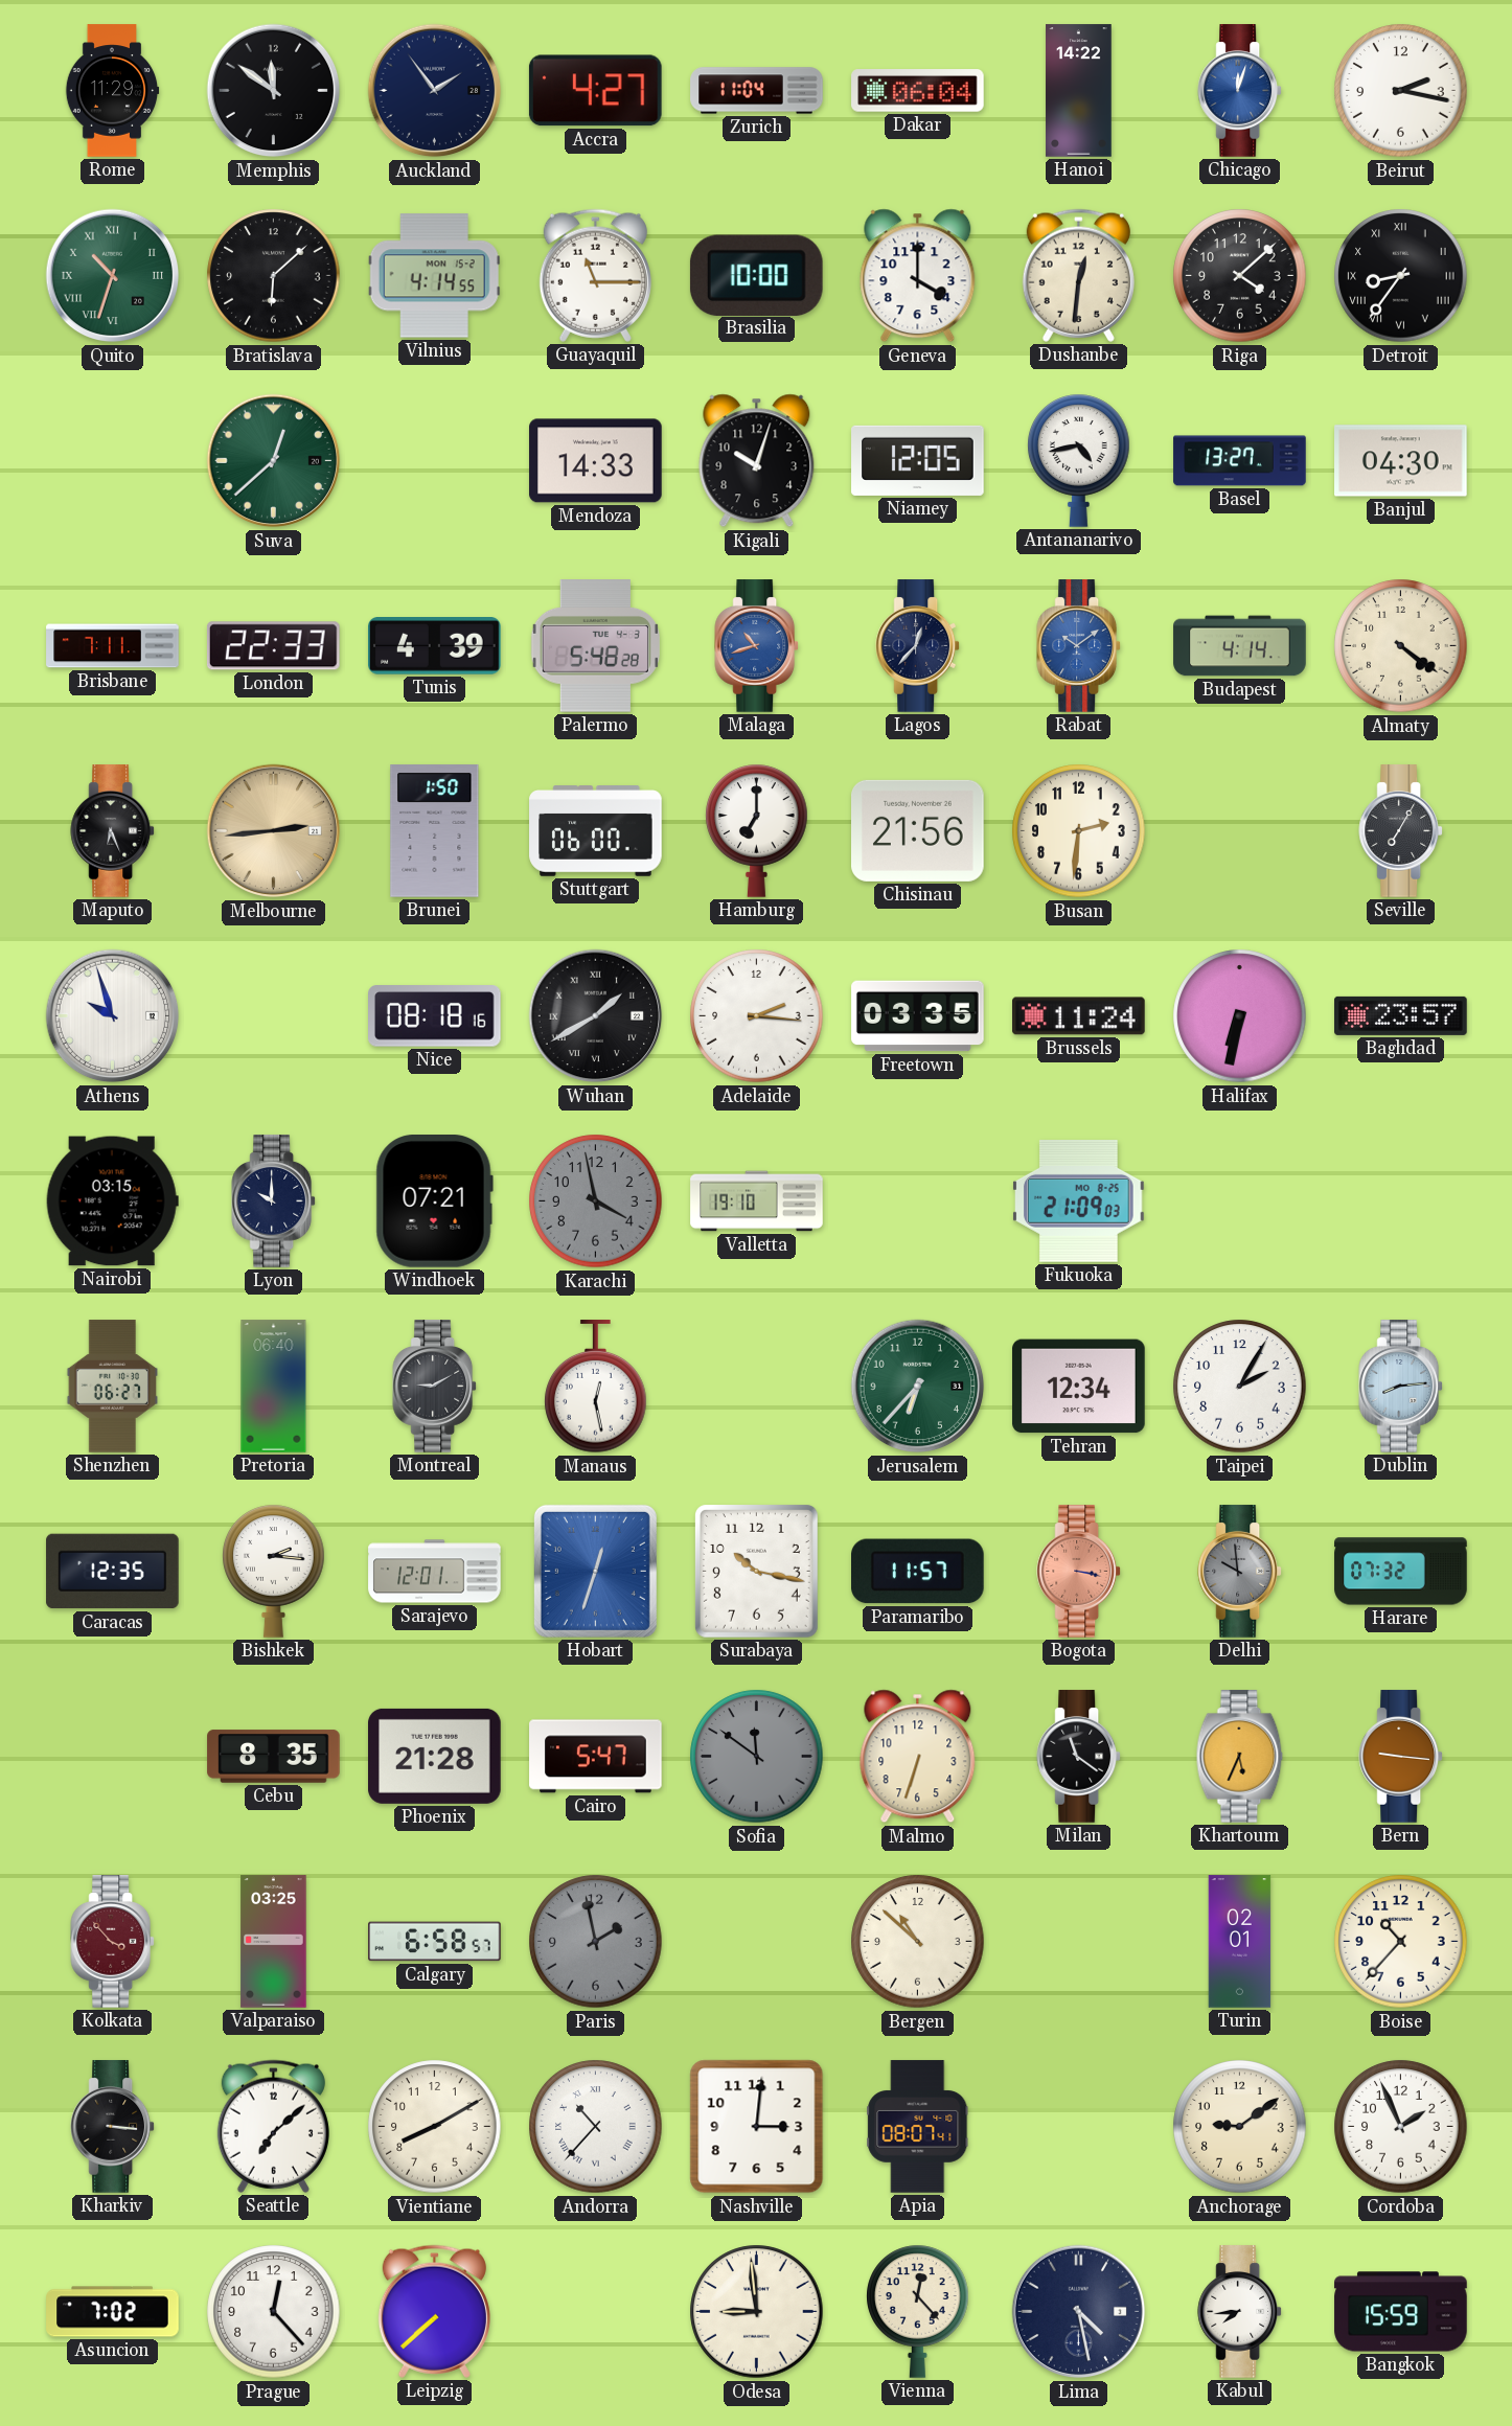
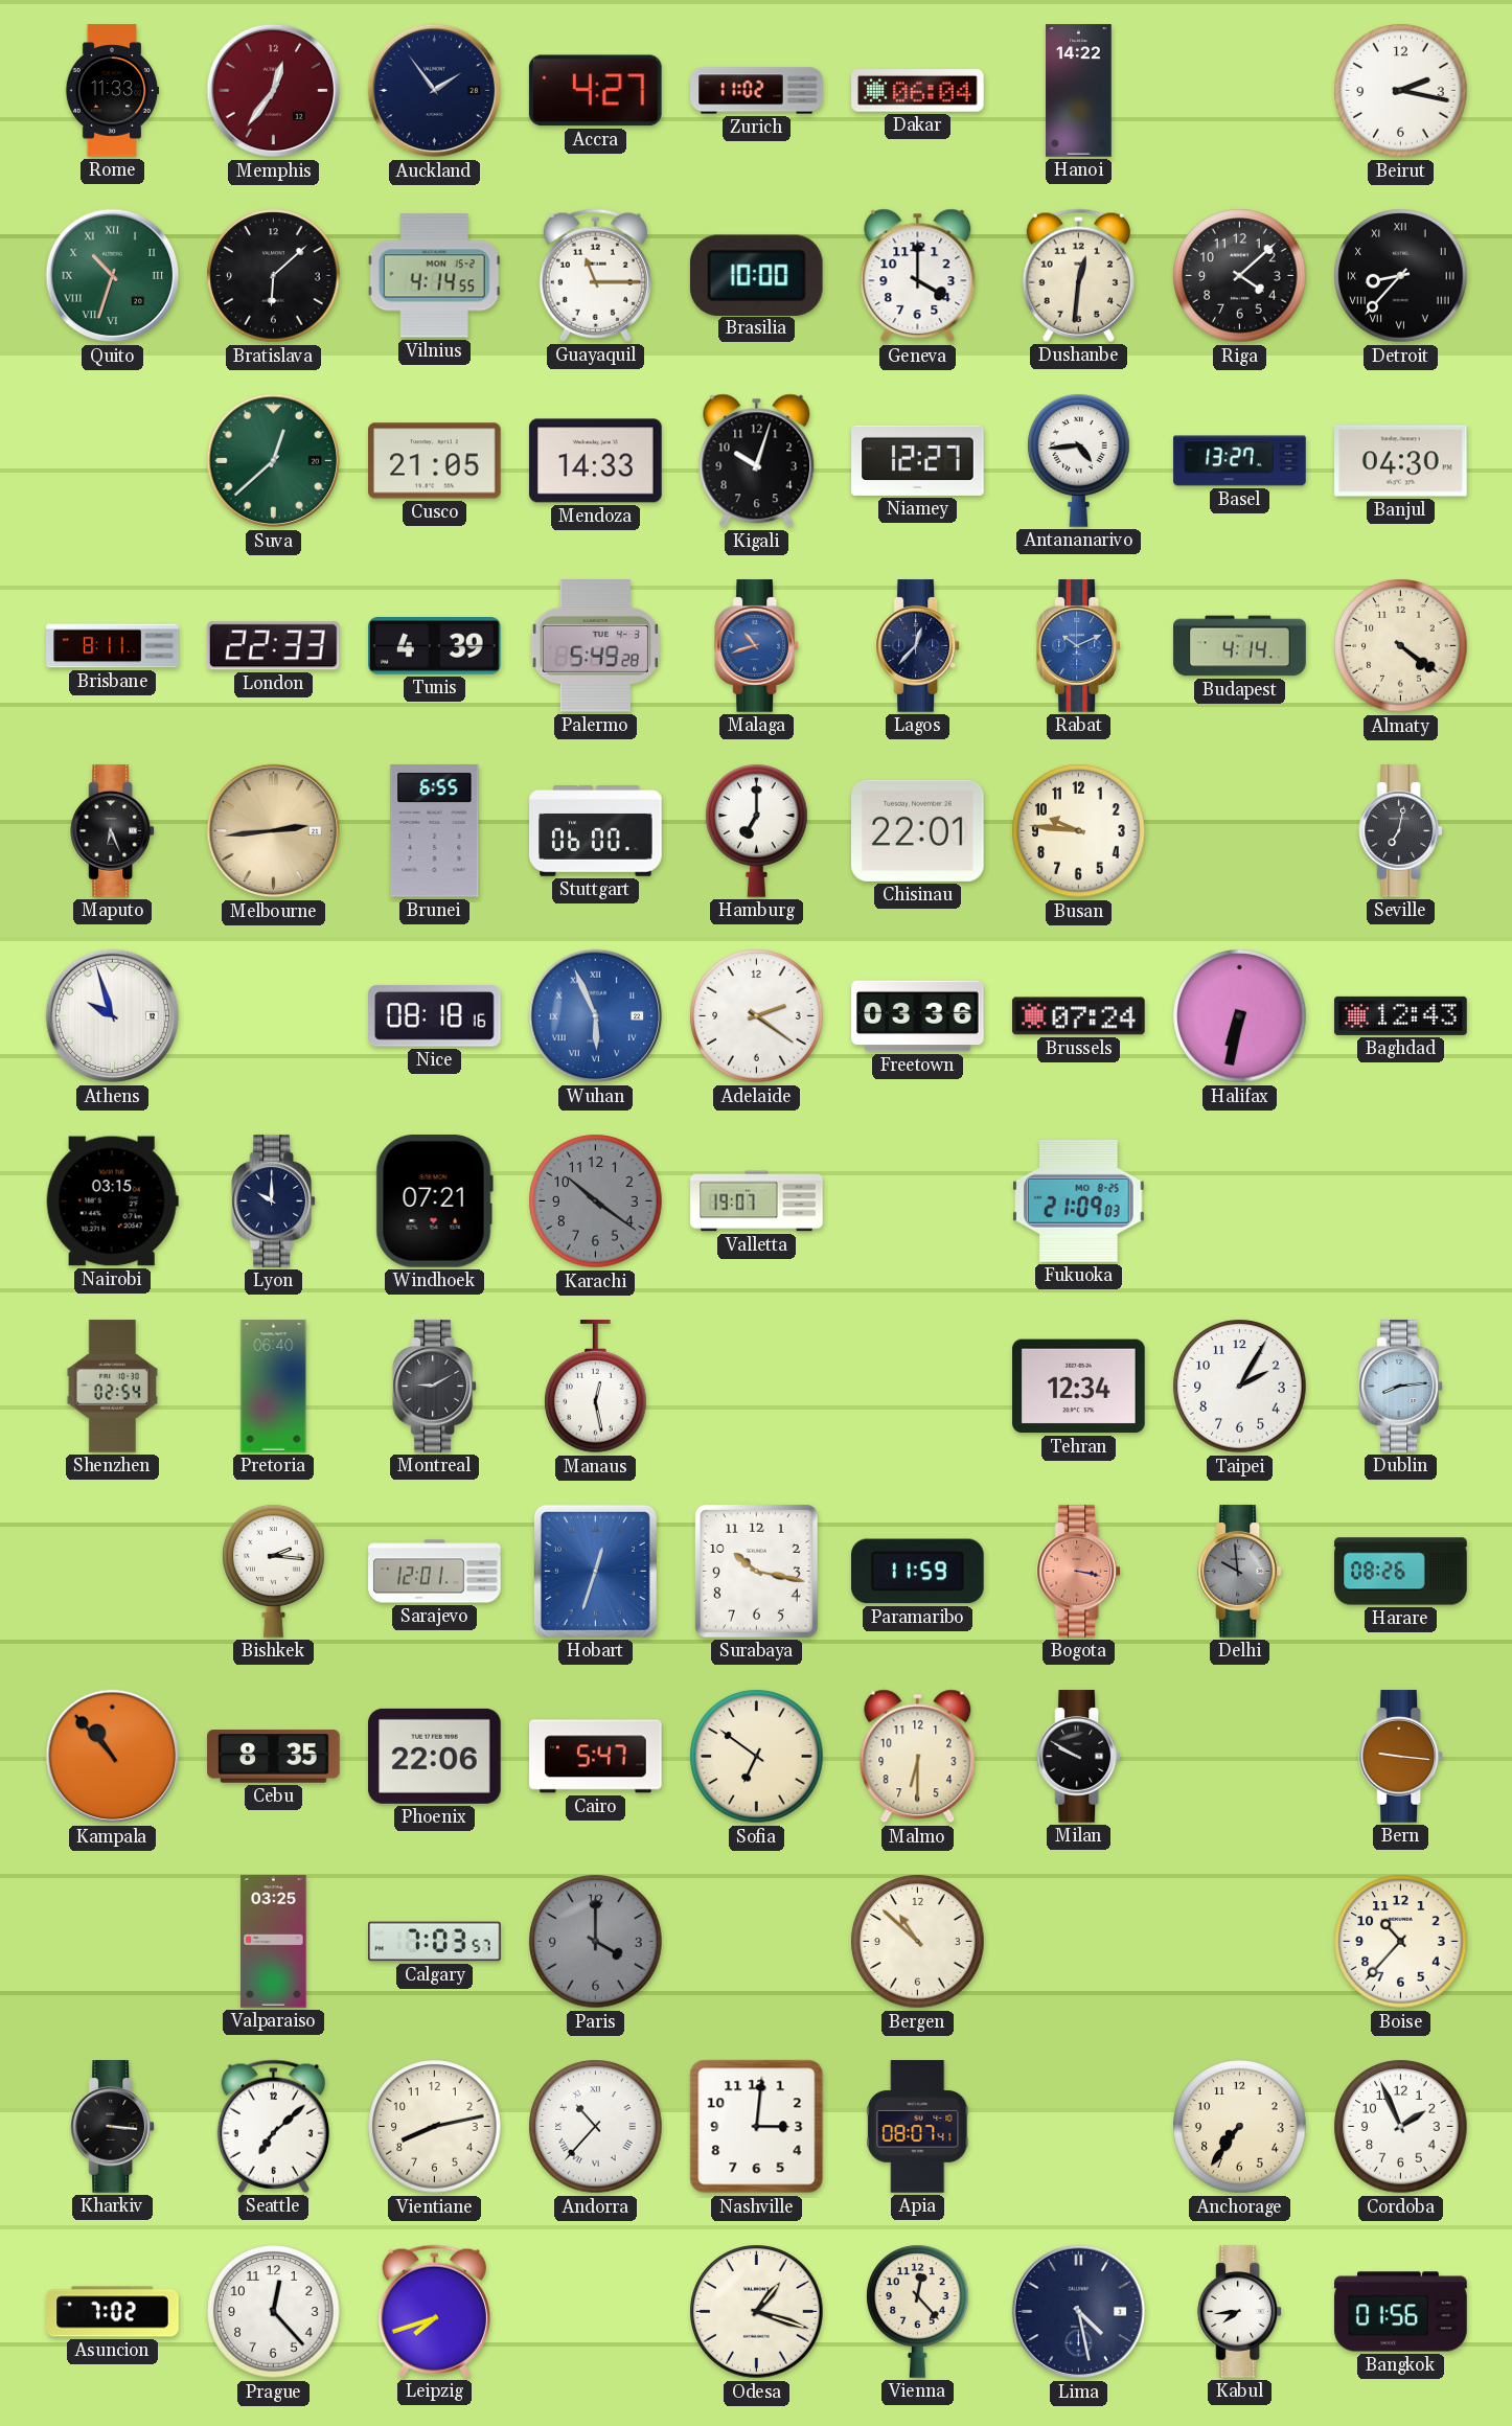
Rome: 11:29 -> 11:33 (112, 91)
Memphis: 11:51 -> 12:36 (274, 91)
Memphis dial: black -> burgundy (274, 91)
Zurich: 11:04 -> 11:02 (757, 91)
Chicago: 12:03 -> none (1240, 91)
Detroit: 8:36 -> 8:37 (1401, 276)
Cusco: none -> 21:05 (435, 461)
Niamey: 12:05 -> 12:27 (918, 460)
Antananarivo: 4:43 -> 4:44 (1079, 460)
Brisbane: 7:11 -> 8:11 (113, 646)
Palermo: 5:48 -> 5:49 (595, 646)
Rabat: 10:09 -> 10:11 (1079, 646)
Brunei: 1:50 -> 6:55 (435, 831)
Chisinau: 21:56 -> 22:01 (918, 830)
Busan: 2:31 -> 9:46 (1079, 831)
Seville: 7:05 -> 7:02 (1401, 831)
Wuhan: 1:40 -> 5:56 (596, 1016)
Wuhan dial: black -> blue (596, 1016)
Adelaide: 2:16 -> 2:21 (757, 1016)
Freetown: 03:35 -> 03:36 (918, 1016)
Brussels: 11:24 -> 07:24 (1079, 1016)
Baghdad: 23:57 -> 12:43 (1401, 1015)
Karachi: 3:58 -> 10:21 (596, 1201)
Valletta: 19:10 -> 19:07 (757, 1201)
Shenzhen: 06:27 -> 02:54 (112, 1387)
Jerusalem: 6:37 -> none (918, 1387)
Caracas: 12:35 -> none (113, 1572)
Paramaribo: 11:57 -> 11:59 (918, 1572)
Harare: 07:32 -> 08:26 (1401, 1572)
Kampala: none -> 10:53 (113, 1757)
Phoenix: 21:28 -> 22:06 (435, 1756)
Sofia: 11:51 -> 6:51 (757, 1757)
Sofia dial: grey -> cream (757, 1757)
Malmo: 6:33 -> 6:30 (918, 1757)
Milan: 11:21 -> 9:50 (1079, 1757)
Khartoum: 5:34 -> none (1240, 1757)
Kolkata: 3:53 -> none (113, 1942)
Calgary: 6:58 -> 7:03 (435, 1942)
Paris: 1:58 -> 4:00 (596, 1942)
Turin: 02:01 -> none (1240, 1942)
Vientiane: 8:10 -> 8:13 (435, 2127)
Anchorage: 9:09 -> 7:36 (1240, 2127)
Leipzig: 7:38 -> 7:42 (434, 2311)
Odesa: 8:59 -> 1:18 (757, 2312)
Bangkok: 15:59 -> 01:56 (1401, 2312)
